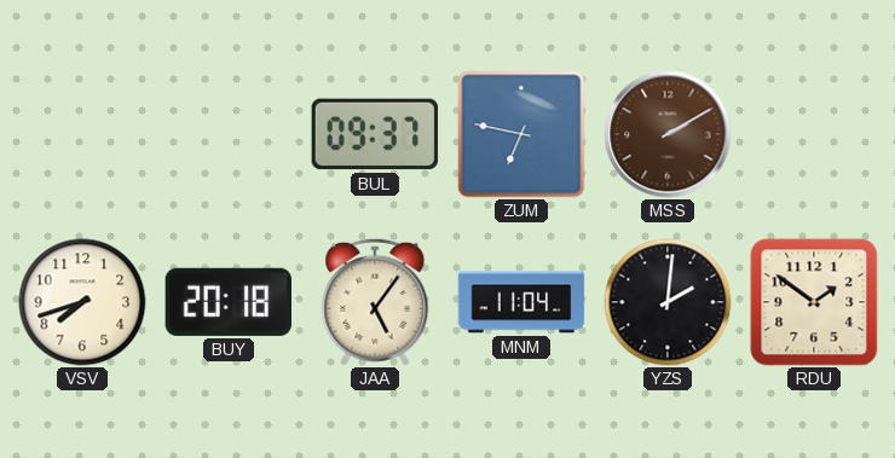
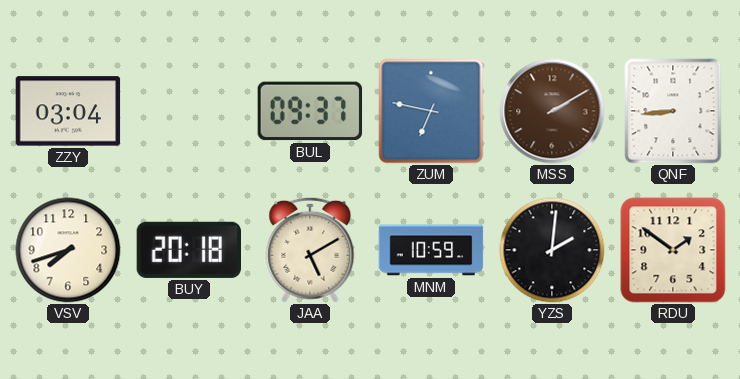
ZZY: none -> 03:04 (68, 111)
QNF: none -> 8:44 (673, 111)
JAA: 5:06 -> 5:10 (310, 250)
MNM: 11:04 -> 10:59 (431, 250)
